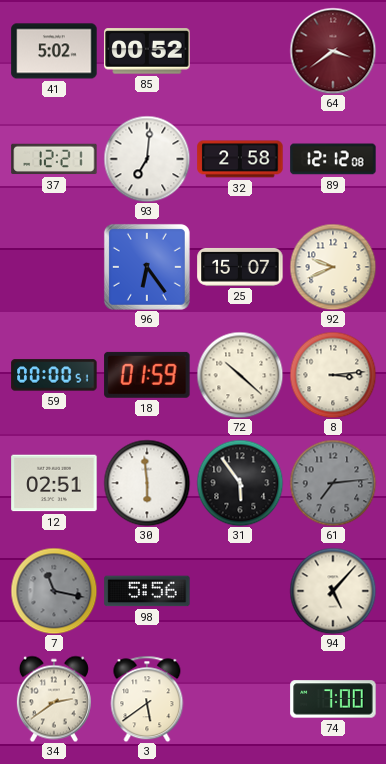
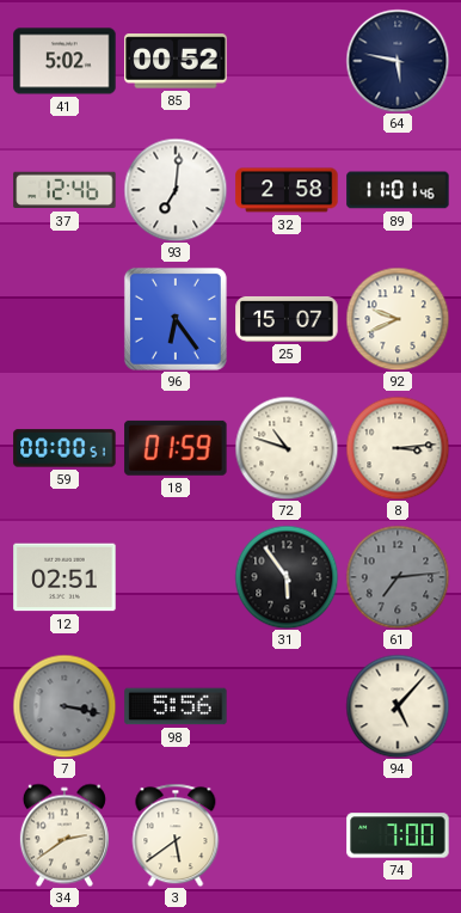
64: 3:39 -> 5:47 (398, 61)
64 dial: burgundy -> navy (398, 61)
37: 12:21 -> 12:46 (64, 190)
89: 12:12 -> 11:01 (398, 190)
72: 10:22 -> 10:48 (287, 448)
30: 5:59 -> none (147, 483)
7: 11:17 -> 3:17 (64, 706)
